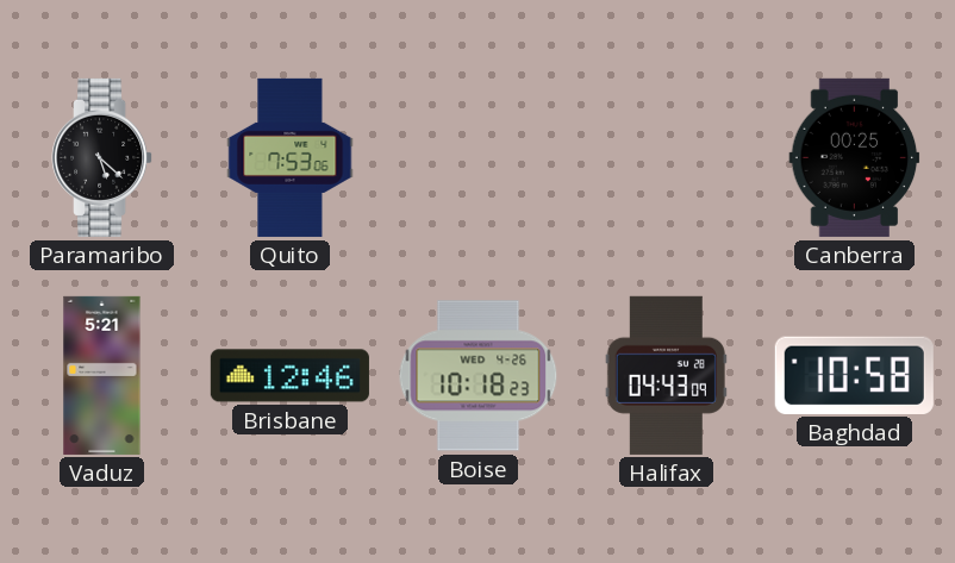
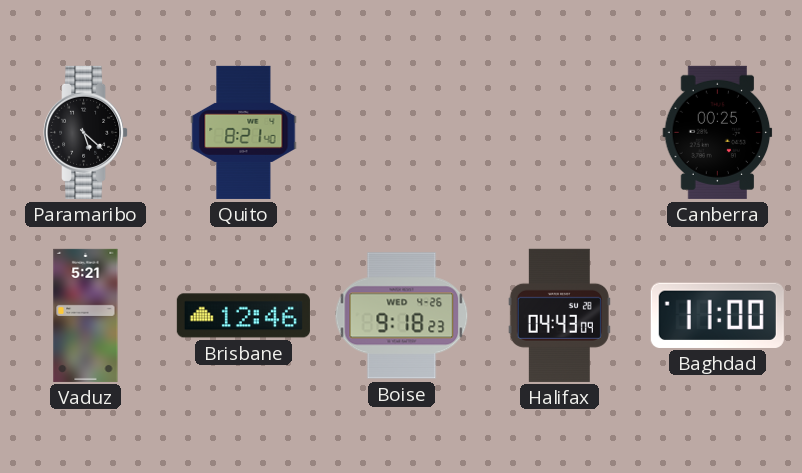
Quito: 7:53 -> 8:21 (244, 132)
Boise: 10:18 -> 9:18 (402, 316)
Baghdad: 10:58 -> 11:00 (717, 315)
